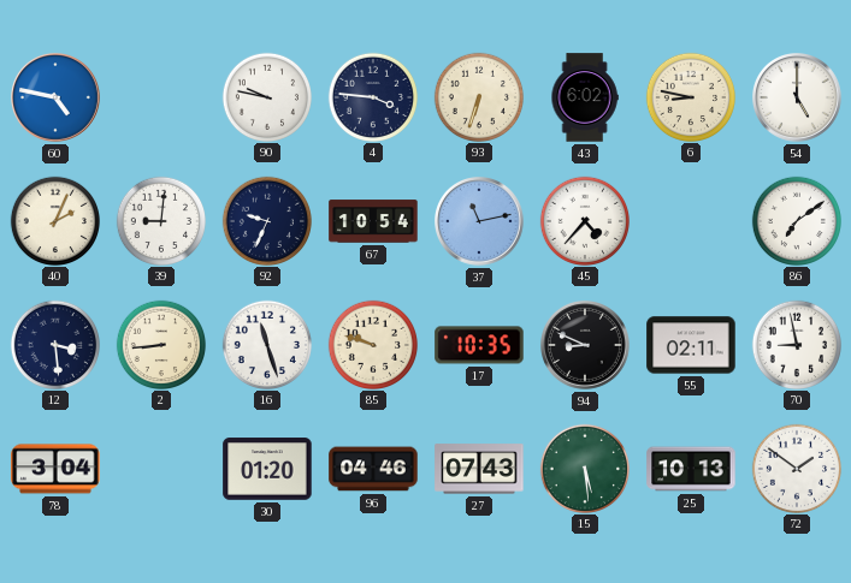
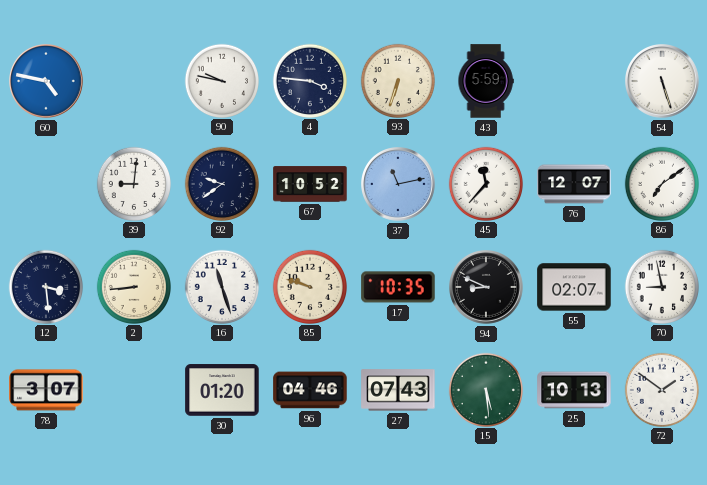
43: 6:02 -> 5:59 (486, 81)
6: 8:47 -> none (690, 96)
54: 5:00 -> 5:27 (663, 82)
40: 2:04 -> none (54, 220)
92: 9:34 -> 9:39 (221, 183)
67: 10:54 -> 10:52 (310, 184)
45: 4:37 -> 11:37 (485, 183)
76: none -> 12:07 (574, 184)
55: 02:11 -> 02:07 (574, 287)
78: 3:04 -> 3:07 (46, 390)
